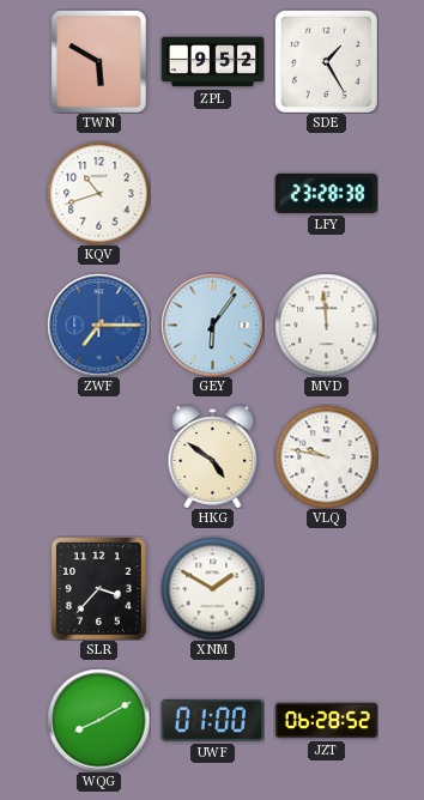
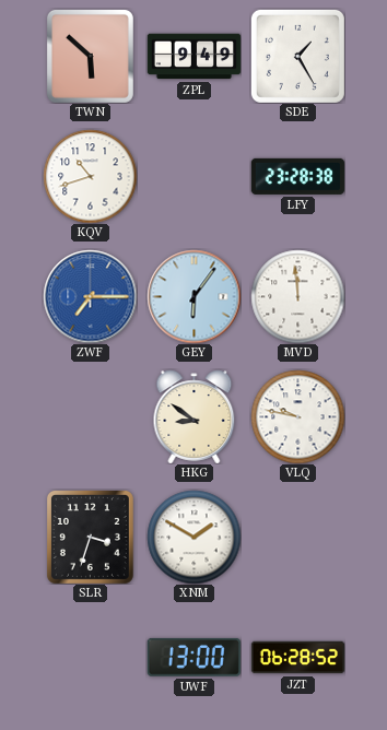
TWN: 5:50 -> 5:52 (90, 56)
ZPL: 9:52 -> 9:49 (193, 57)
HKG: 4:51 -> 8:51 (195, 416)
SLR: 3:37 -> 3:33 (90, 537)
WQG: 8:10 -> none (98, 720)
UWF: 01:00 -> 13:00 (193, 657)
